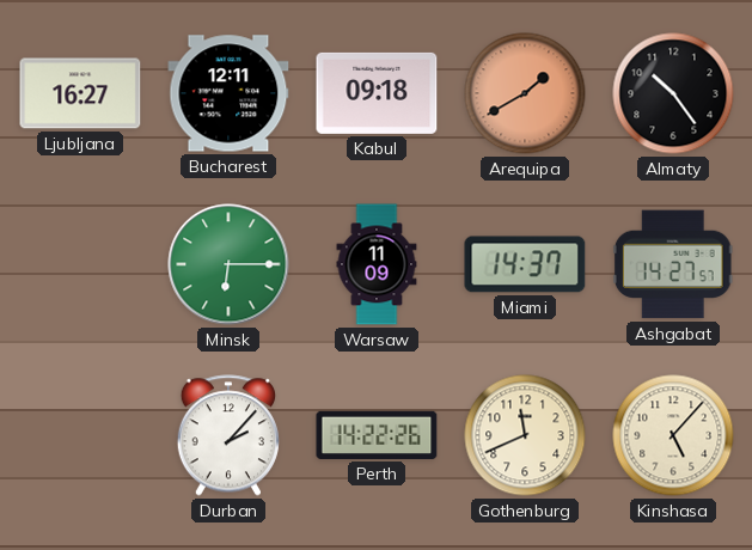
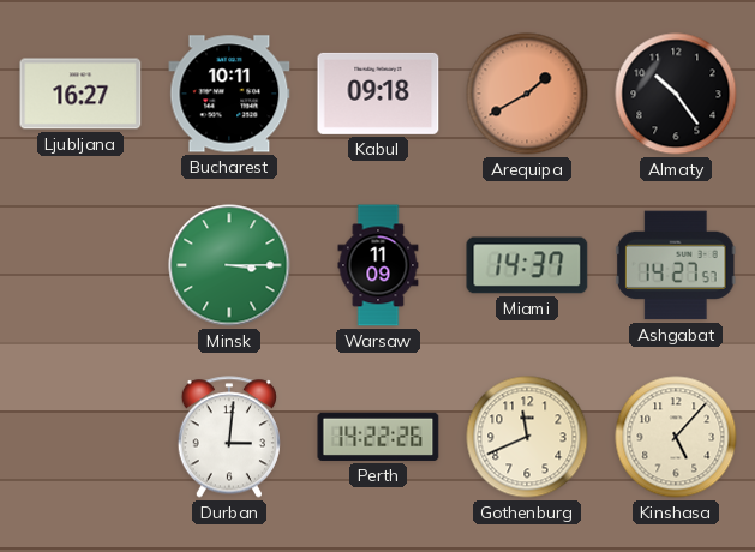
Bucharest: 12:11 -> 10:11 (229, 94)
Minsk: 6:15 -> 3:15 (229, 265)
Durban: 2:07 -> 3:01 (228, 437)
